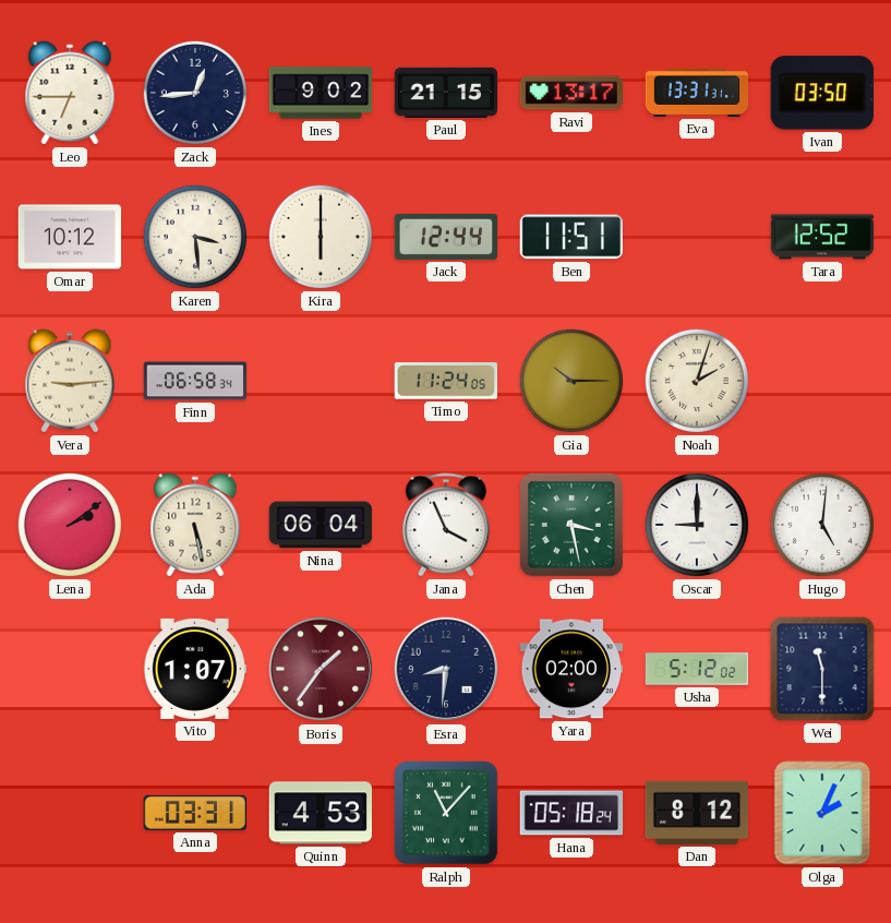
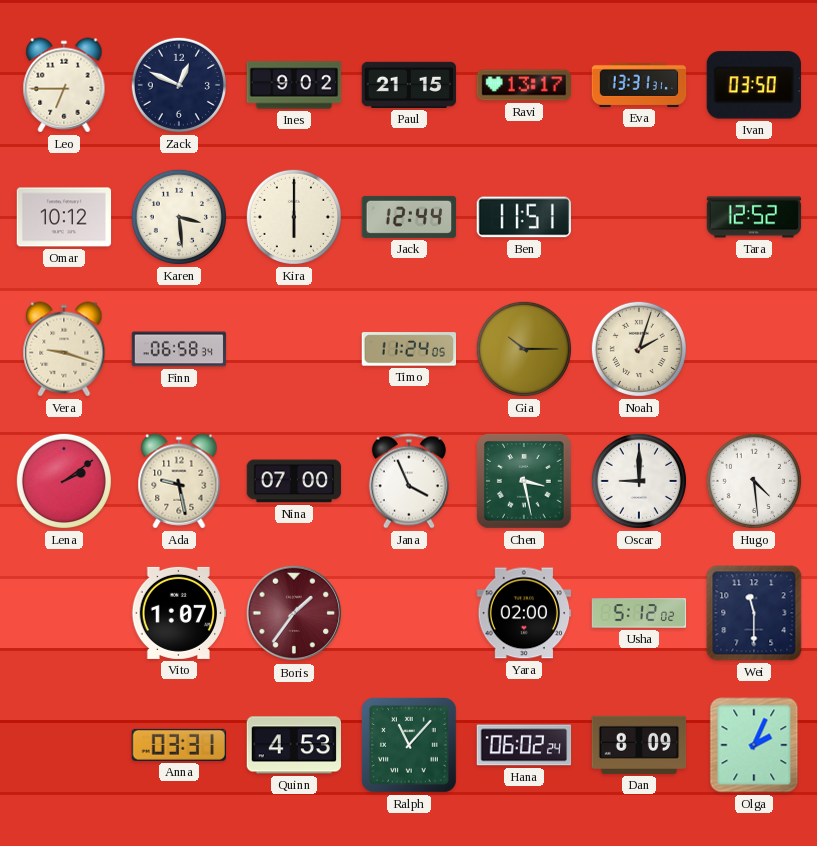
Zack: 12:44 -> 12:49 (179, 85)
Vera: 9:14 -> 9:18 (64, 349)
Ada: 5:28 -> 9:28 (179, 481)
Nina: 06:04 -> 07:00 (294, 481)
Hugo: 5:01 -> 4:29 (754, 481)
Esra: 8:31 -> none (446, 669)
Hana: 05:18 -> 06:02 (524, 745)
Dan: 8:12 -> 8:09 (639, 745)
